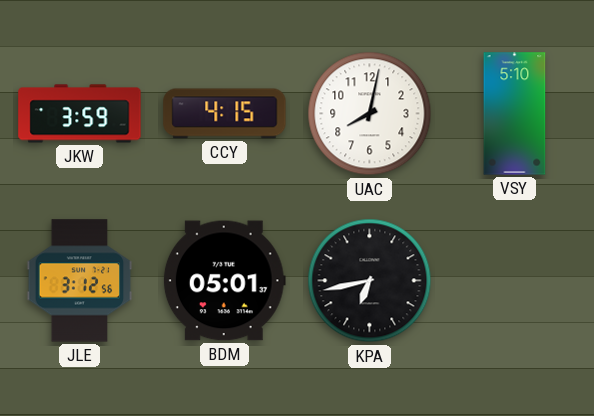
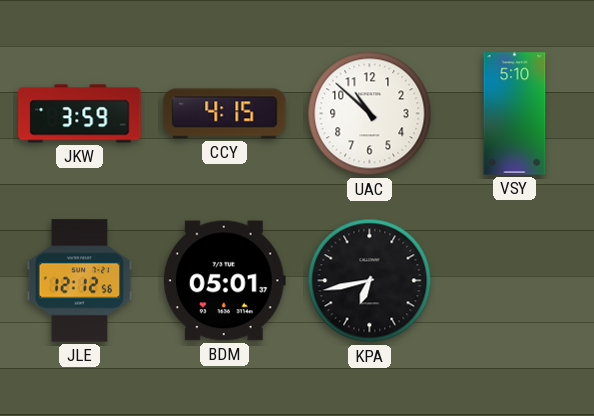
UAC: 8:02 -> 10:52 (370, 114)
JLE: 3:12 -> 12:12 (80, 281)
